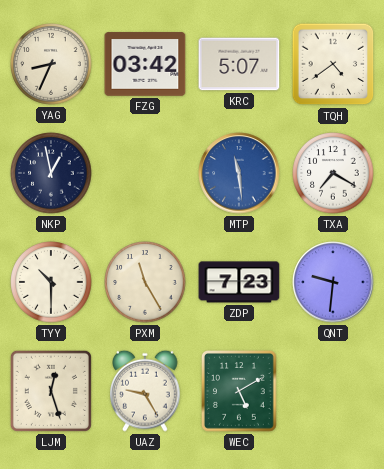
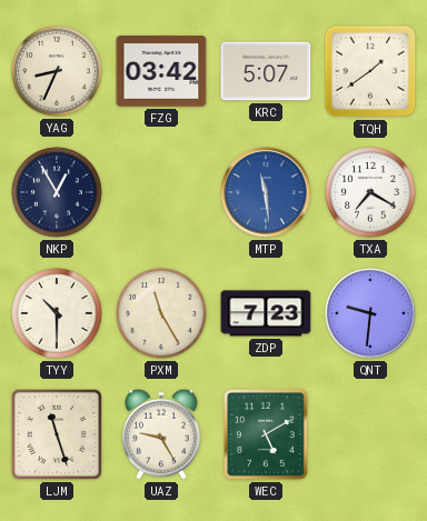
TQH: 4:39 -> 1:39 (370, 71)
NKP: 12:58 -> 12:55 (57, 192)
LJM: 12:27 -> 11:27 (57, 434)
